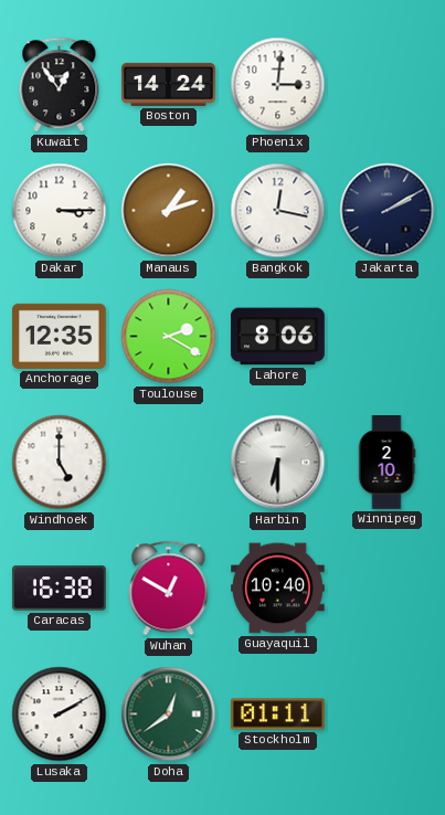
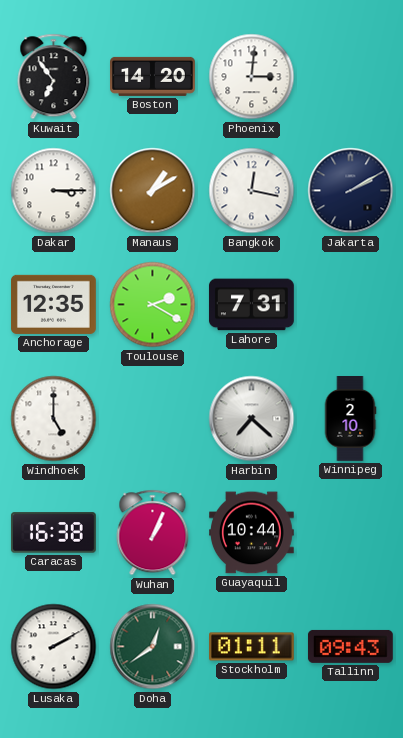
Kuwait: 12:54 -> 6:54 (54, 77)
Boston: 14:24 -> 14:20 (153, 76)
Manaus: 1:12 -> 1:10 (153, 191)
Lahore: 8:06 -> 7:31 (251, 305)
Harbin: 6:30 -> 7:22 (252, 419)
Wuhan: 12:50 -> 1:04 (153, 533)
Guayaquil: 10:40 -> 10:44 (252, 533)
Tallinn: none -> 09:43 (350, 646)
